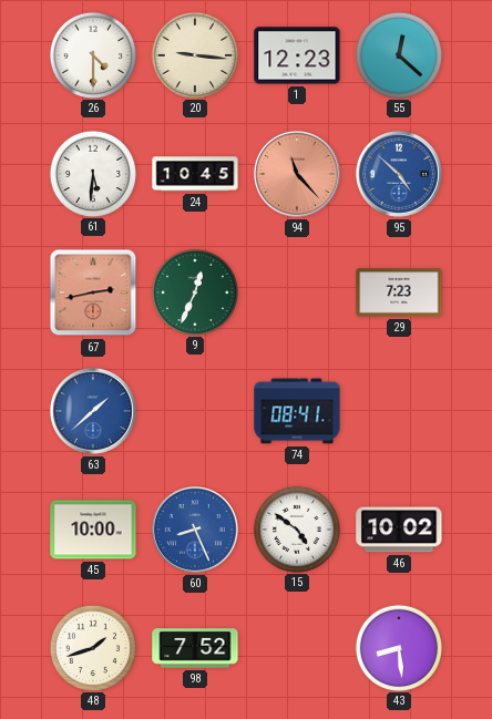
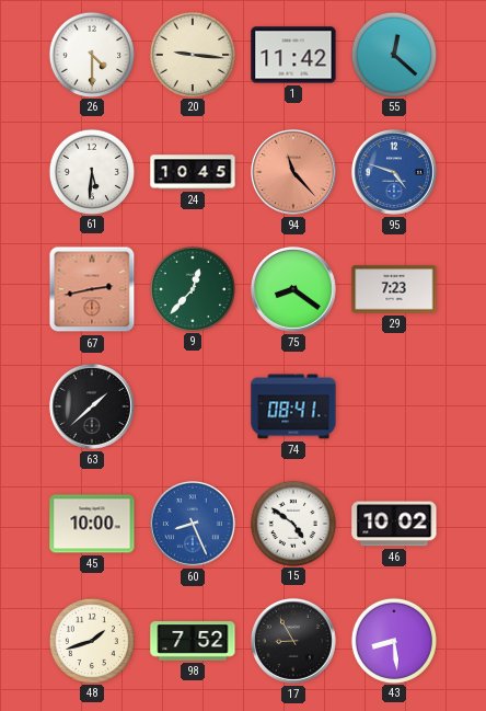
1: 12:23 -> 11:42 (293, 55)
95: 4:52 -> 4:48 (394, 172)
9: 12:34 -> 12:37 (192, 288)
75: none -> 8:21 (293, 289)
63 dial: blue -> black (92, 406)
17: none -> 8:55 (293, 641)
